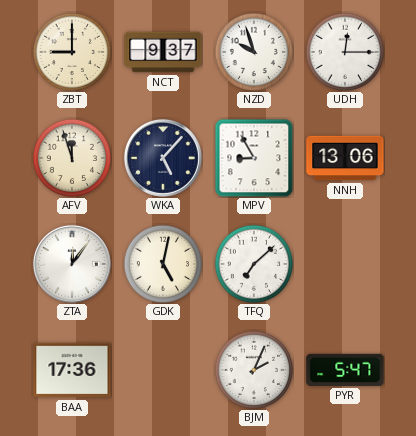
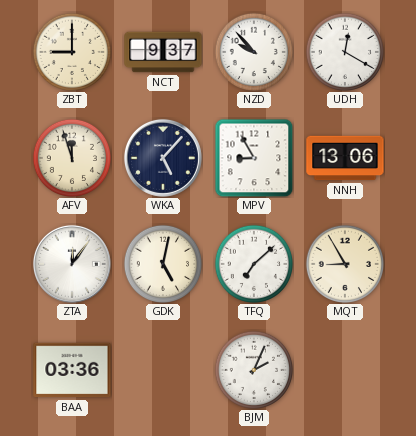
NZD: 9:57 -> 9:53 (253, 51)
UDH: 12:15 -> 12:20 (344, 51)
MQT: none -> 8:55 (344, 263)
BAA: 17:36 -> 03:36 (72, 370)
PYR: 5:47 -> none (345, 370)
